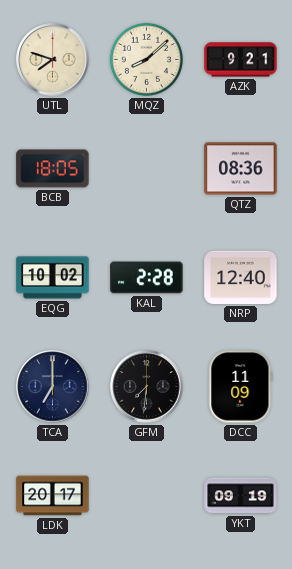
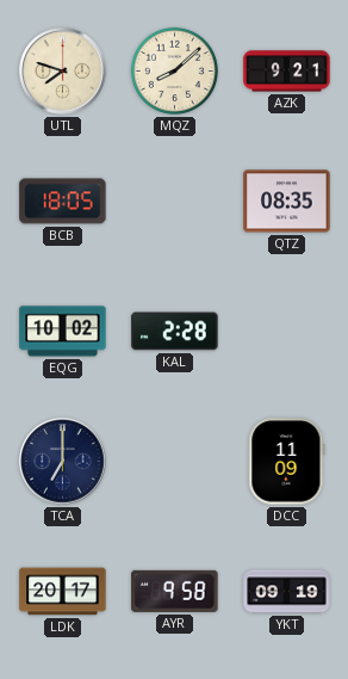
QTZ: 08:36 -> 08:35 (287, 202)
NRP: 12:40 -> none (241, 277)
GFM: 7:31 -> none (147, 387)
AYR: none -> 9:58 (175, 591)
